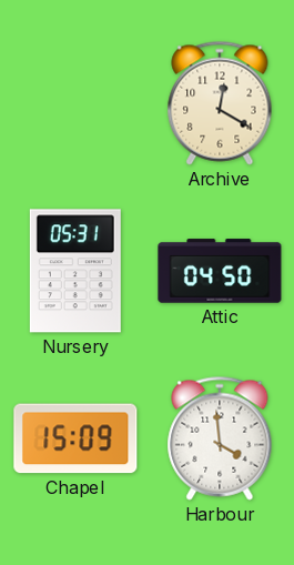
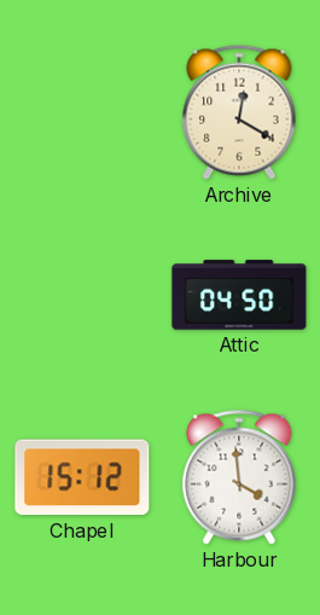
Nursery: 05:31 -> none (75, 271)
Chapel: 15:09 -> 15:12 (82, 477)
